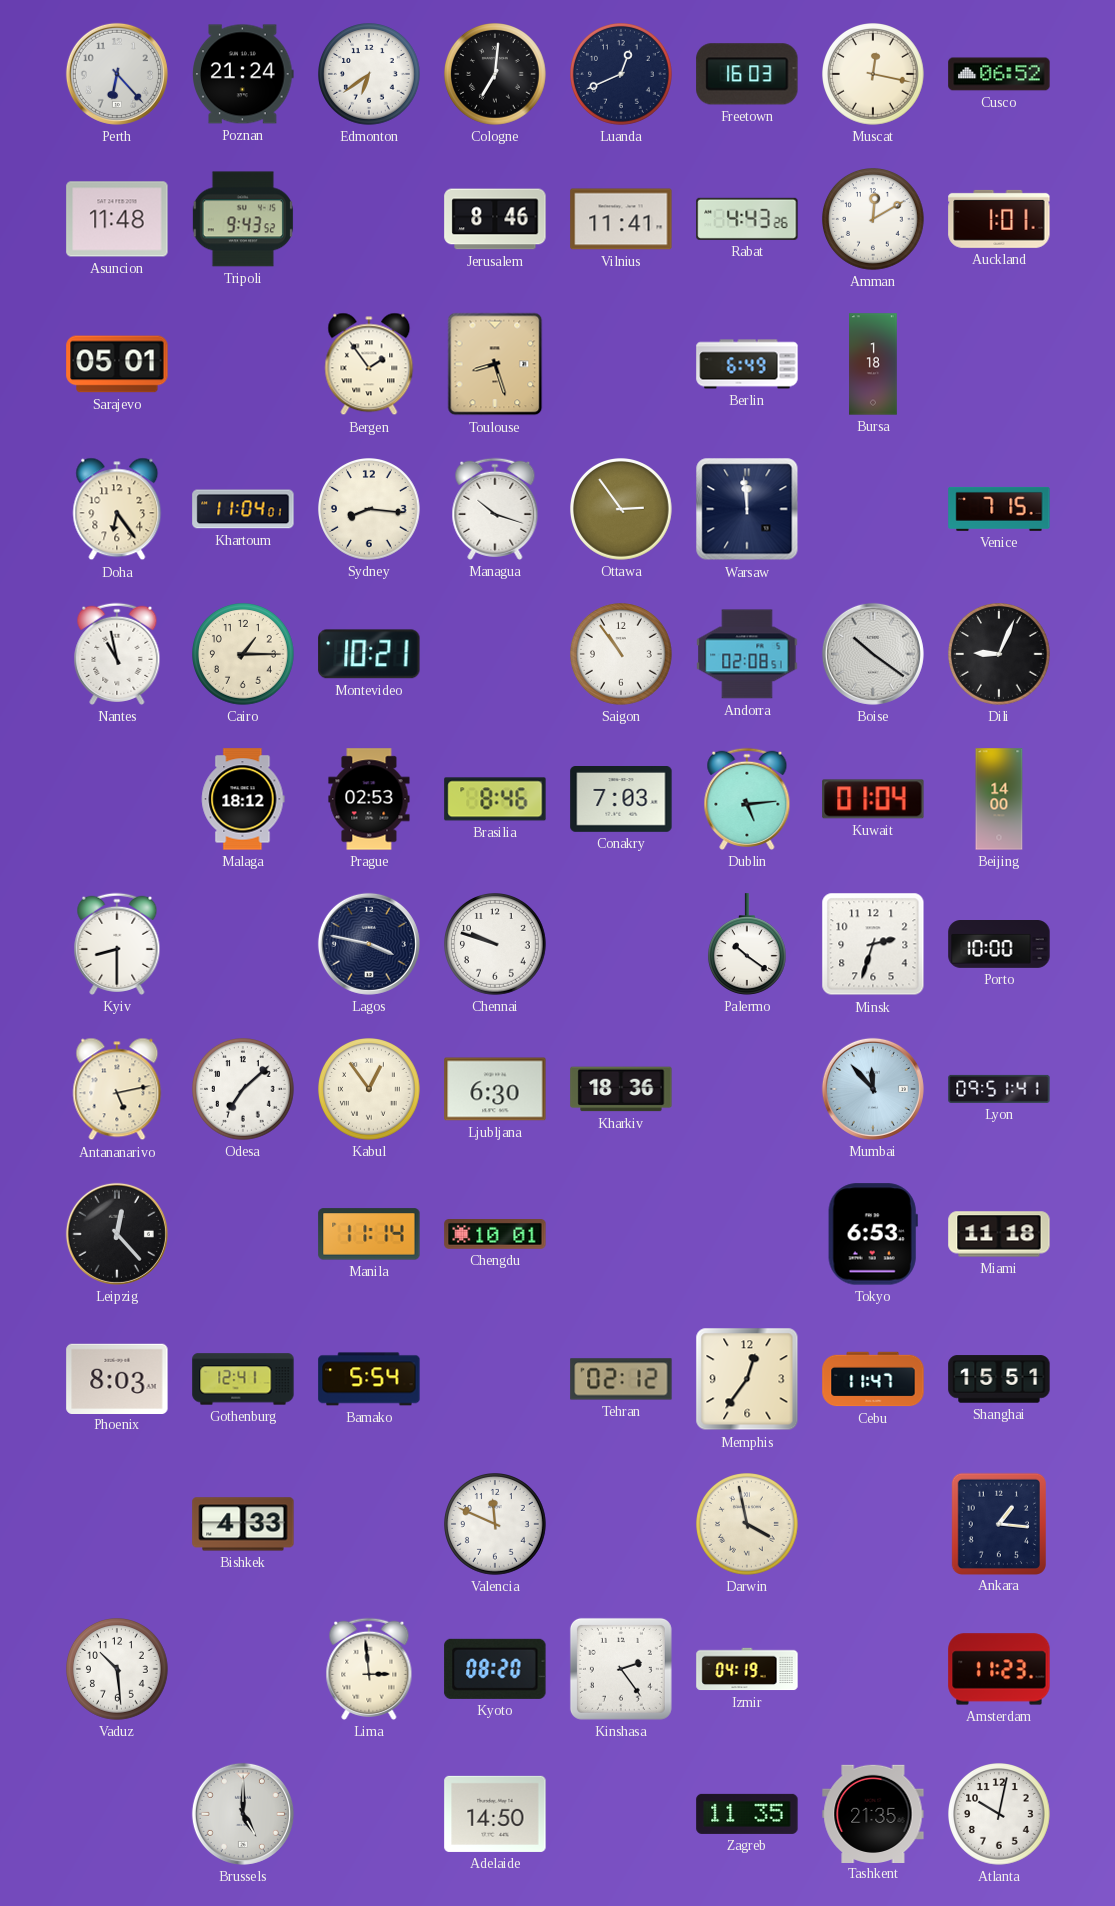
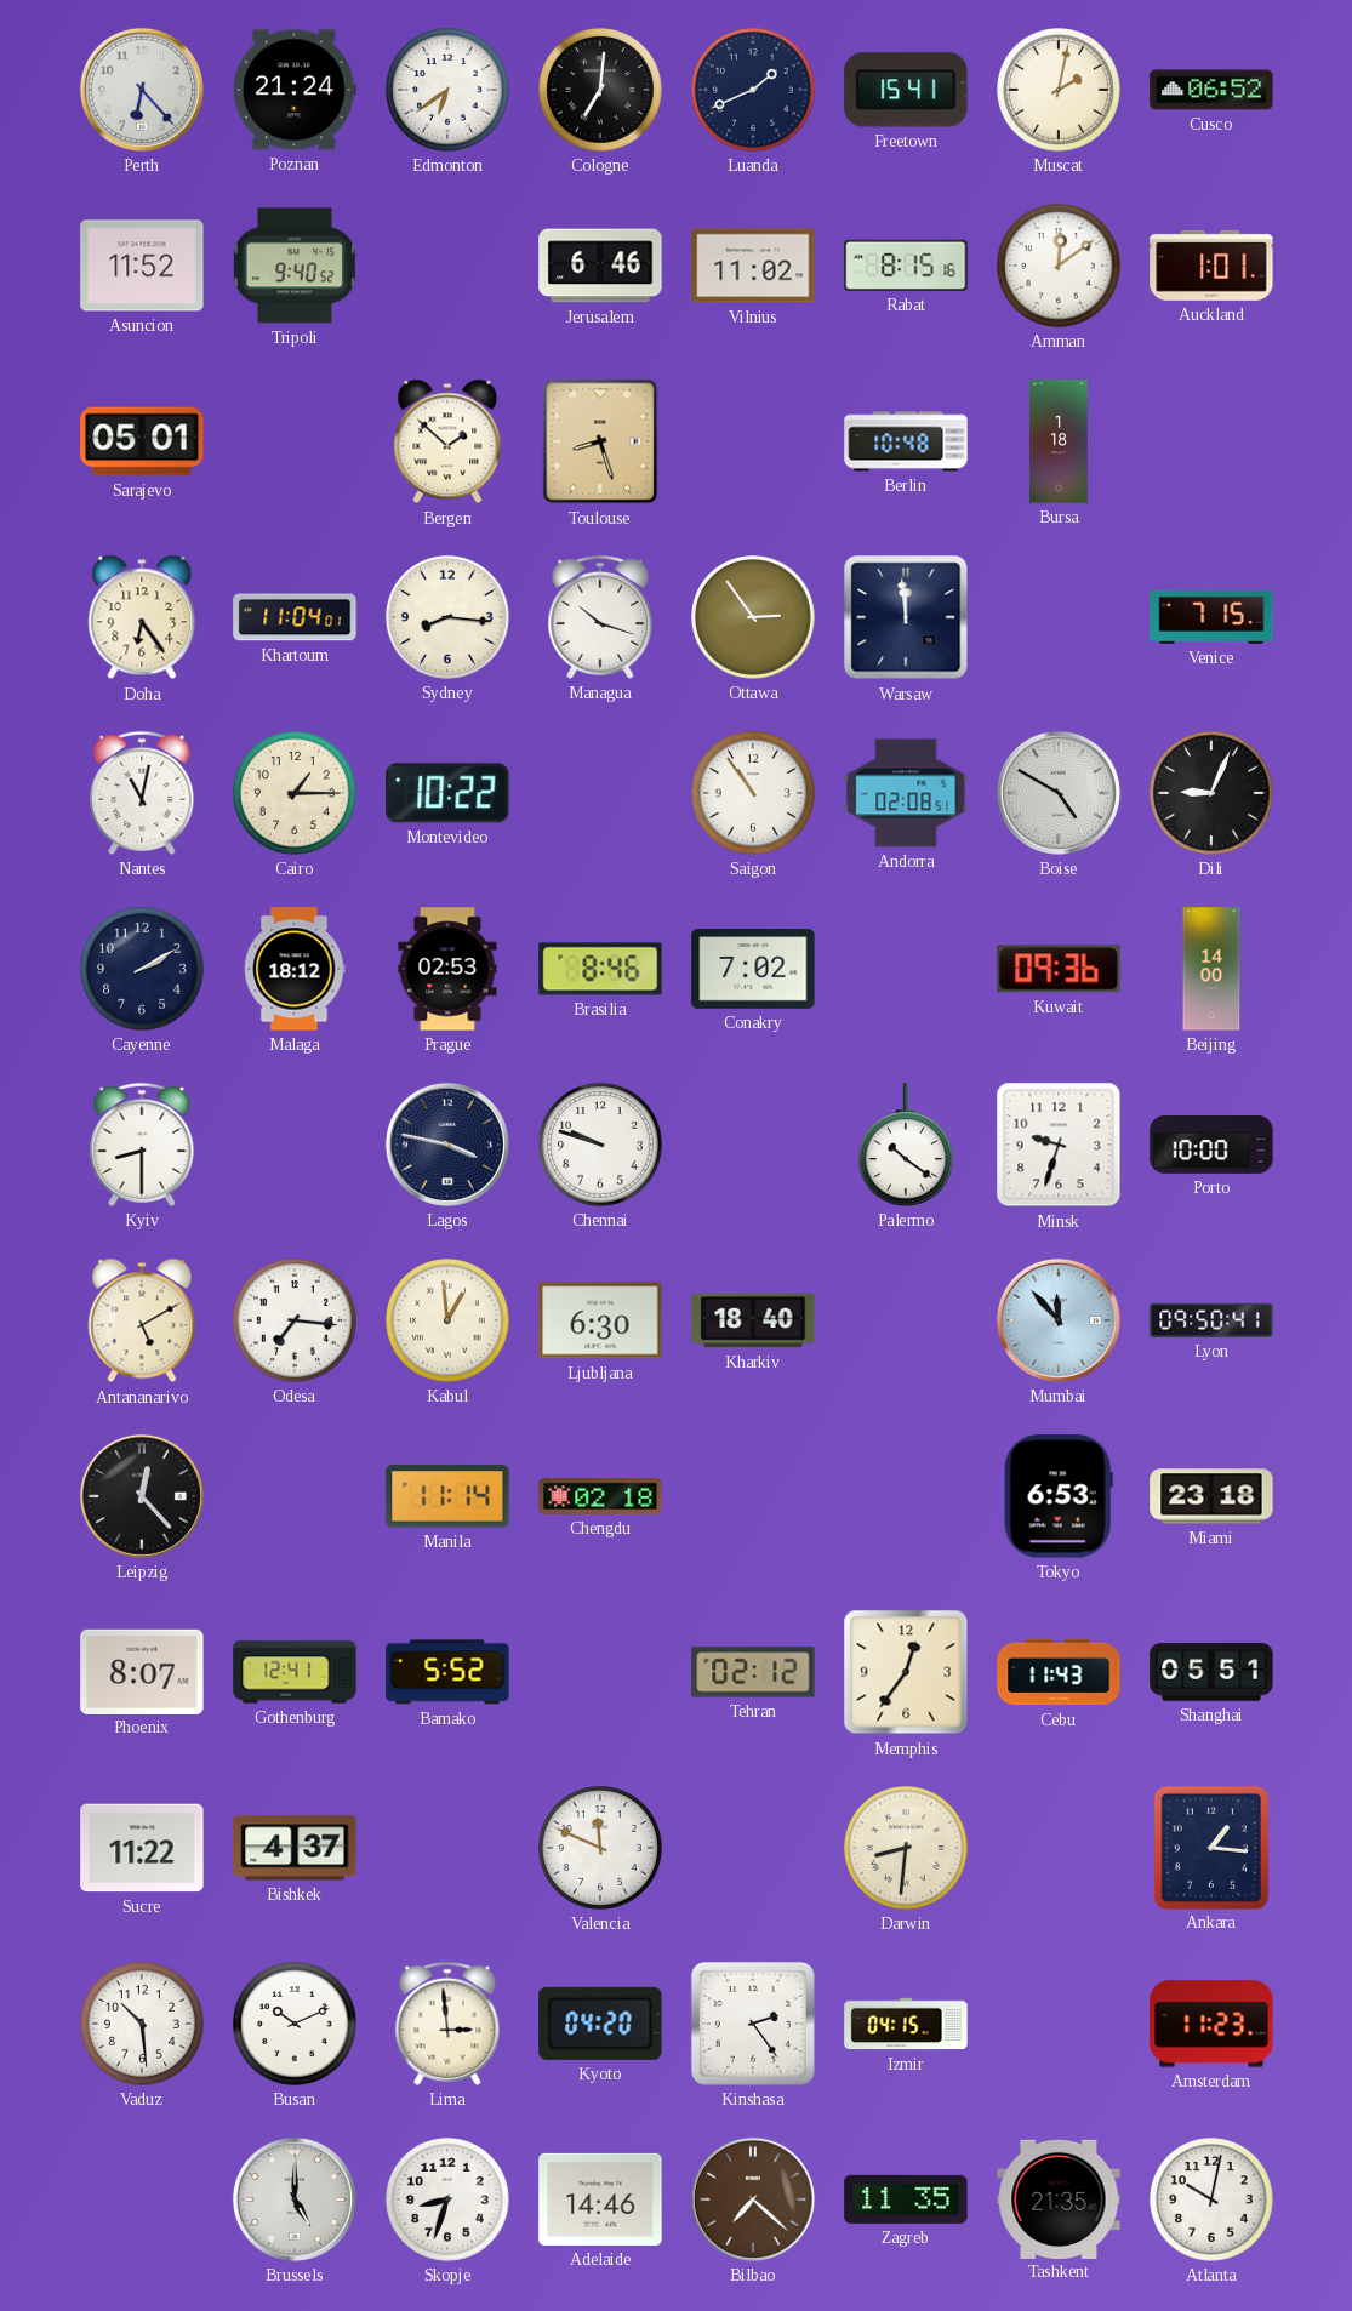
Luanda: 12:41 -> 1:41 (754, 91)
Freetown: 16:03 -> 15:41 (906, 90)
Muscat: 12:17 -> 2:02 (1060, 91)
Asuncion: 11:48 -> 11:52 (142, 266)
Tripoli: 9:43 -> 9:40 (295, 266)
Jerusalem: 8:46 -> 6:46 (600, 266)
Vilnius: 11:41 -> 11:02 (753, 266)
Rabat: 4:43 -> 8:15 (906, 266)
Amman: 12:10 -> 12:09 (1060, 267)
Bergen: 1:54 -> 1:52 (447, 441)
Berlin: 6:49 -> 10:48 (906, 441)
Nantes: 10:58 -> 11:02 (142, 793)
Montevideo: 10:21 -> 10:22 (447, 793)
Boise: 10:21 -> 4:50 (1059, 793)
Cayenne: none -> 2:10 (143, 970)
Conakry: 7:03 -> 7:02 (753, 970)
Dublin: 5:14 -> none (747, 799)
Kuwait: 01:04 -> 09:36 (1059, 969)
Minsk: 2:33 -> 9:33 (1059, 1145)
Antananarivo: 5:13 -> 5:10 (142, 1320)
Odesa: 7:08 -> 7:16 (296, 1322)
Kabul: 12:54 -> 12:59 (449, 1322)
Kharkiv: 18:36 -> 18:40 (753, 1320)
Lyon: 09:51 -> 09:50 (1211, 1320)
Chengdu: 10:01 -> 02:18 (600, 1497)
Miami: 11:18 -> 23:18 (1211, 1496)
Phoenix: 8:03 -> 8:07 (142, 1671)
Bamako: 5:54 -> 5:52 (447, 1672)
Cebu: 11:47 -> 11:43 (1059, 1672)
Shanghai: 15:51 -> 05:51 (1211, 1672)
Sucre: none -> 11:22 (142, 1848)
Bishkek: 4:33 -> 4:37 (295, 1848)
Darwin: 3:58 -> 8:31 (907, 1849)
Busan: none -> 10:11 (296, 2025)
Kyoto: 08:20 -> 04:20 (600, 2024)
Izmir: 04:19 -> 04:15 (906, 2024)
Skopje: none -> 8:33 (449, 2201)
Adelaide: 14:50 -> 14:46 (600, 2199)
Bilbao: none -> 7:22 (753, 2199)
